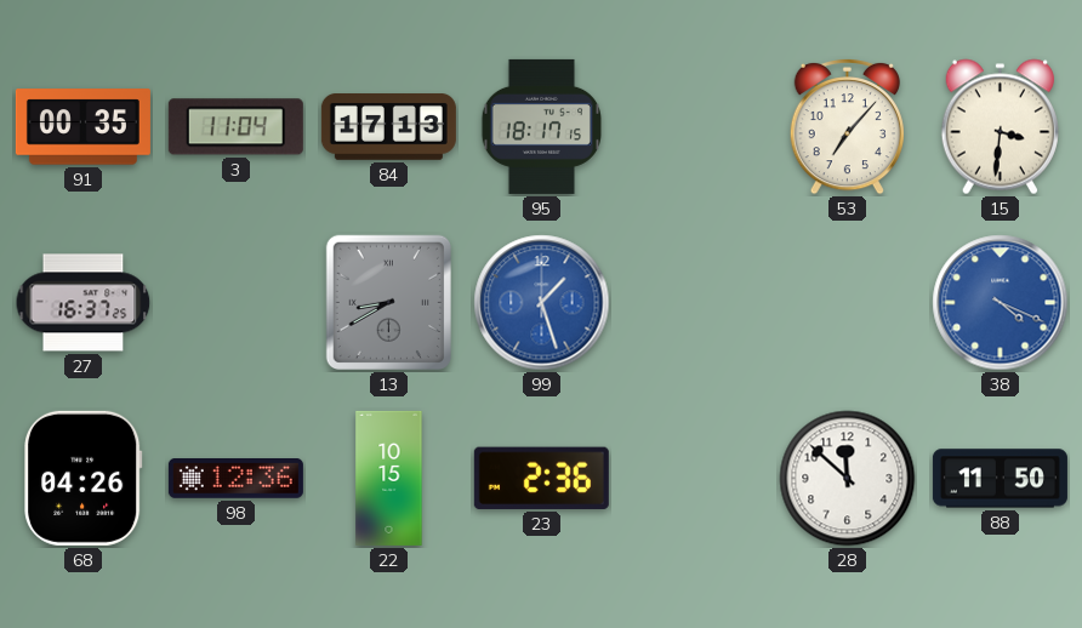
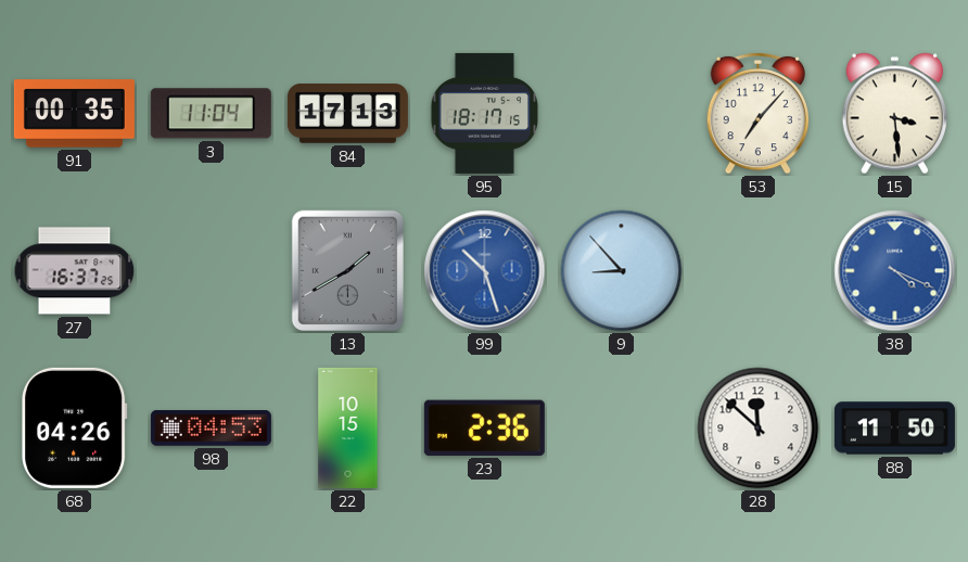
15: 3:31 -> 3:29 (894, 114)
13: 8:40 -> 1:40 (347, 270)
99: 1:27 -> 10:27 (485, 271)
9: none -> 8:53 (622, 271)
98: 12:36 -> 04:53 (211, 429)
